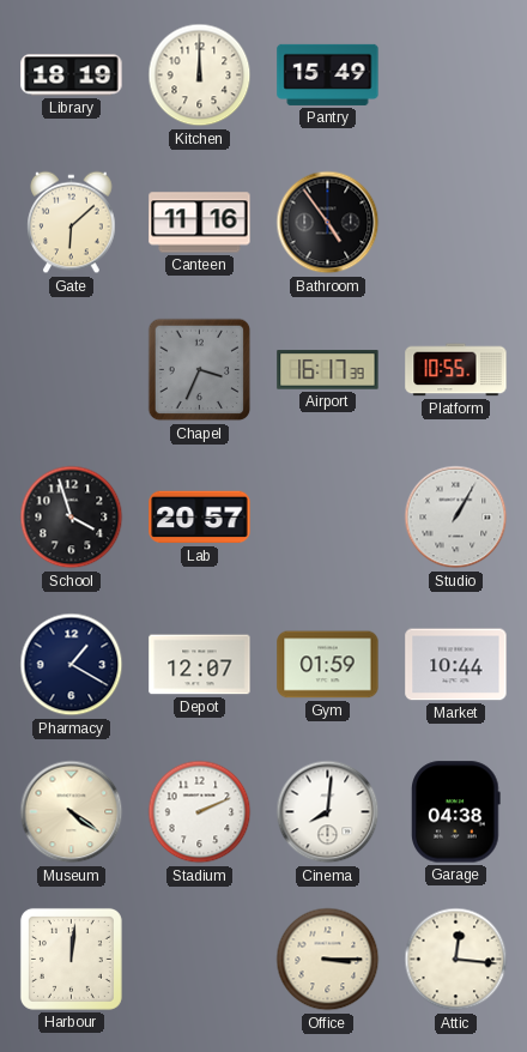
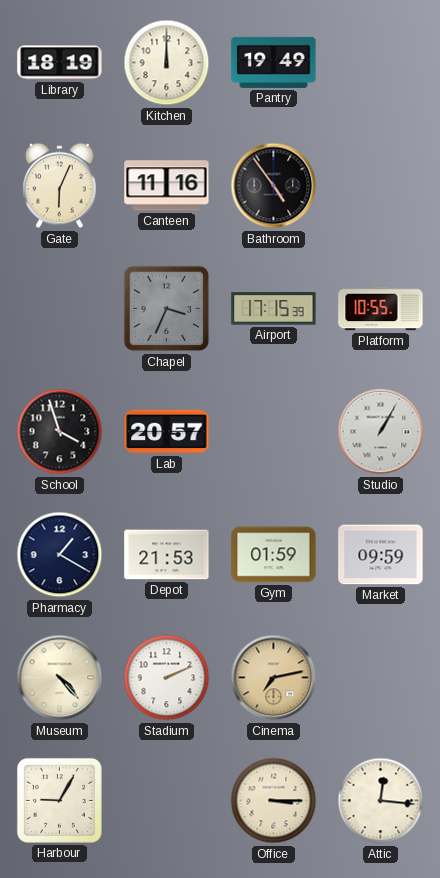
Pantry: 15:49 -> 19:49 (274, 62)
Gate: 6:08 -> 6:04 (60, 186)
Airport: 16:17 -> 17:15 (274, 309)
Depot: 12:07 -> 21:53 (167, 555)
Market: 10:44 -> 09:59 (381, 555)
Museum: 4:21 -> 4:23 (60, 678)
Cinema: 8:01 -> 7:13 (274, 678)
Cinema dial: white -> champagne (274, 678)
Garage: 04:38 -> none (456, 812)
Harbour: 12:01 -> 9:05 (59, 800)
